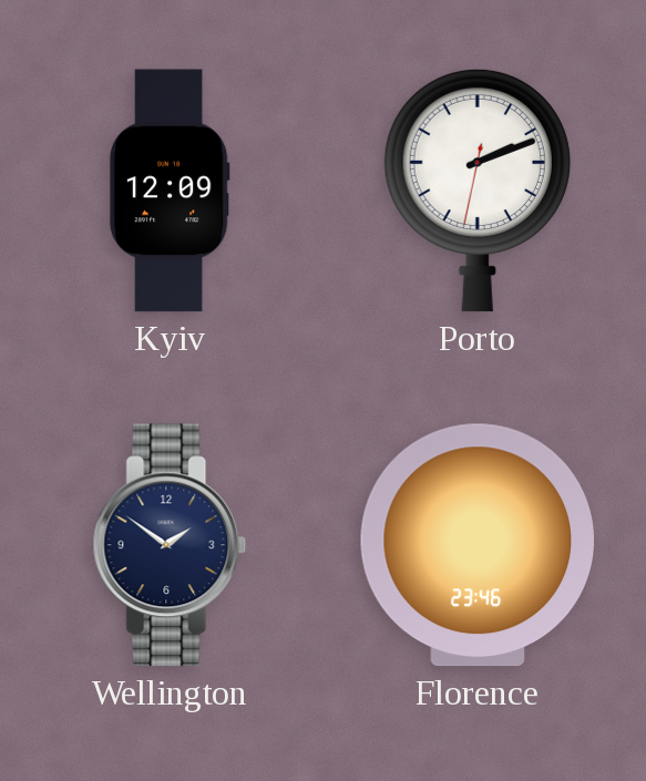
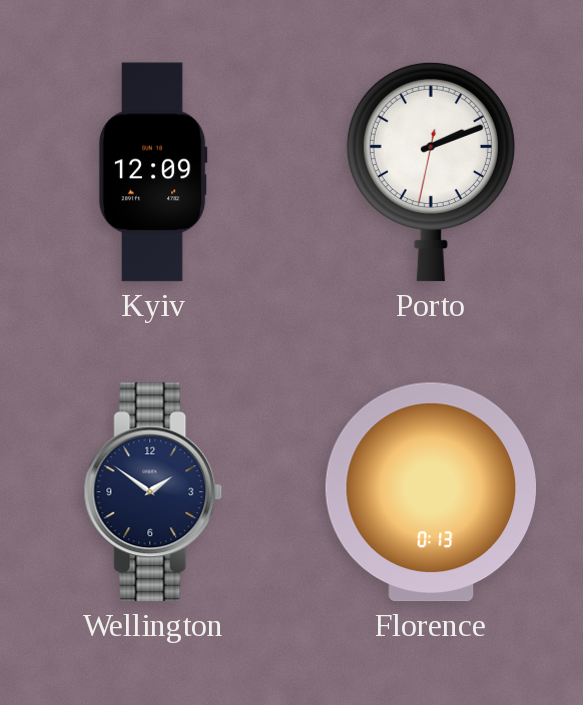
Florence: 23:46 -> 0:13 (430, 492)
